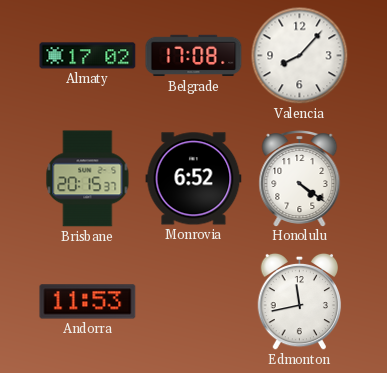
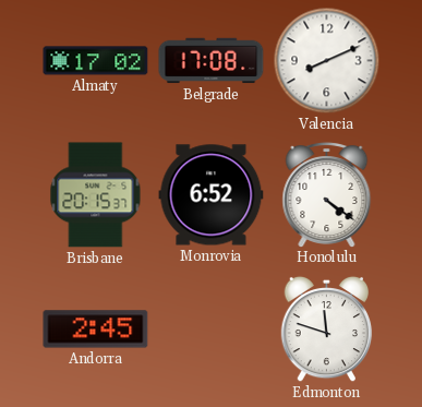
Valencia: 8:07 -> 8:11 (327, 61)
Andorra: 11:53 -> 2:45 (96, 330)
Edmonton: 11:43 -> 11:48 (327, 330)
